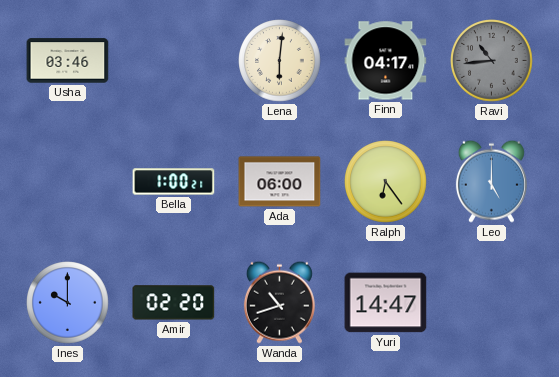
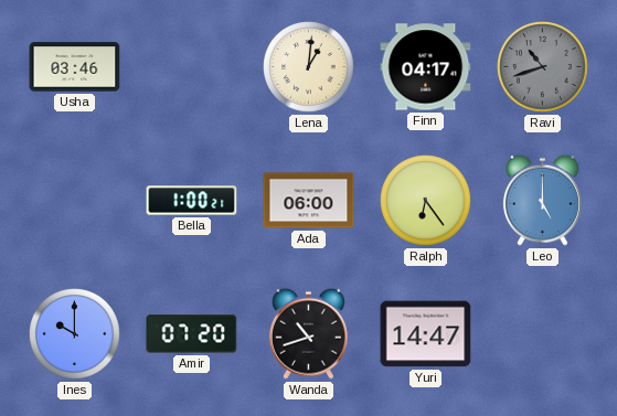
Lena: 6:01 -> 1:01 (309, 67)
Ravi: 10:44 -> 10:42 (543, 67)
Amir: 02:20 -> 07:20 (192, 334)
